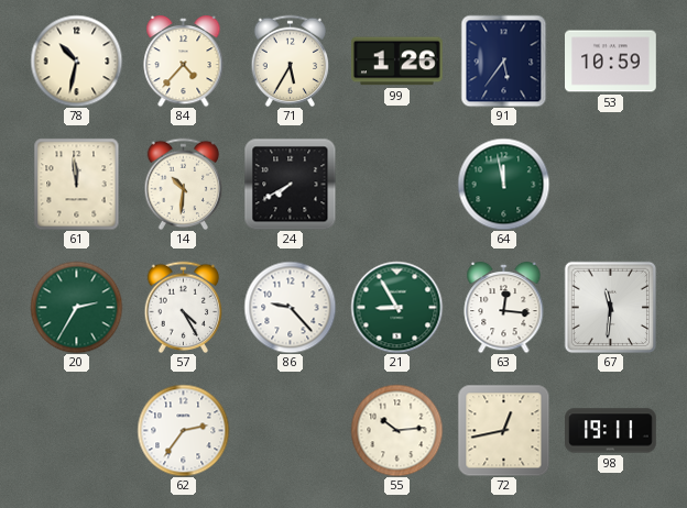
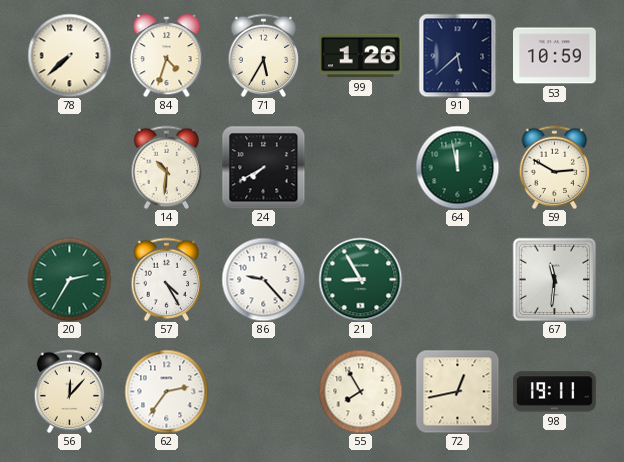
78: 10:32 -> 7:38 (69, 55)
84: 4:37 -> 4:33 (167, 55)
91: 5:36 -> 5:38 (458, 55)
61: 11:59 -> none (77, 184)
59: none -> 2:50 (555, 167)
63: 12:16 -> none (504, 307)
56: none -> 12:07 (70, 391)
55: 10:14 -> 7:55 (360, 391)
